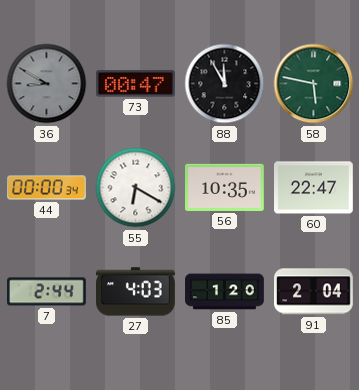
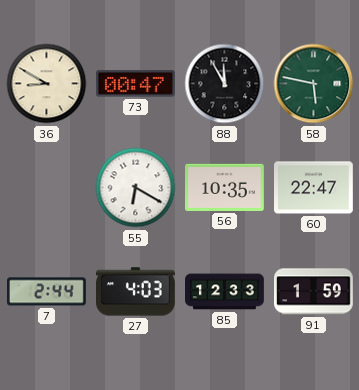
36 dial: grey -> cream (47, 84)
44: 00:00 -> none (47, 188)
85: 1:20 -> 12:33 (225, 292)
91: 2:04 -> 1:59 (314, 292)
